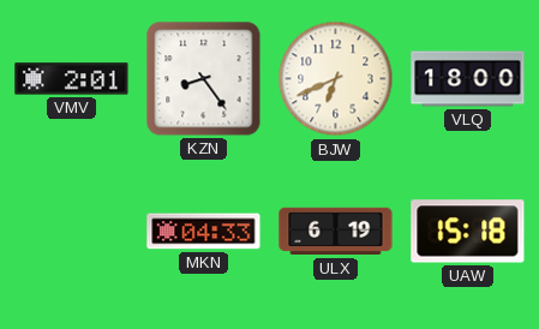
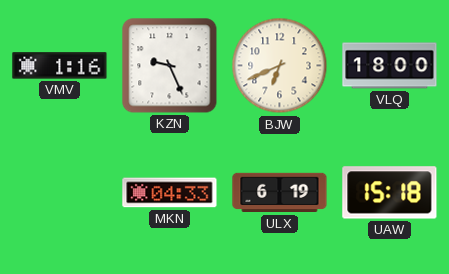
VMV: 2:01 -> 1:16 (60, 66)
KZN: 8:24 -> 9:26 (170, 66)
